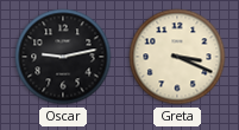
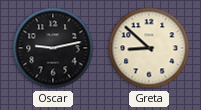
Greta: 3:19 -> 8:52 (149, 48)
